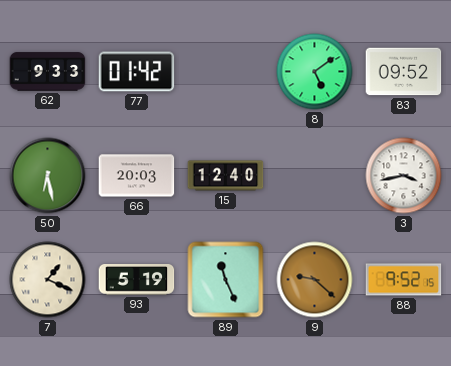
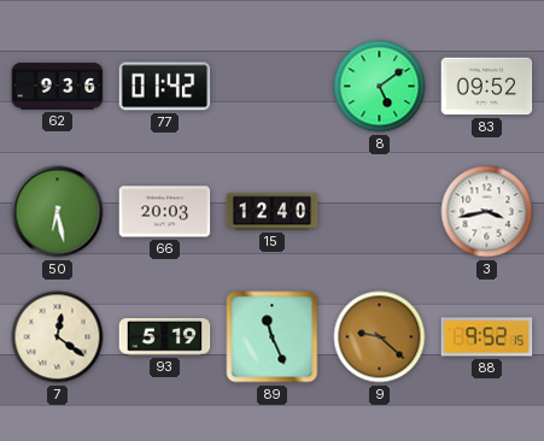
62: 9:33 -> 9:36 (58, 87)
7: 1:19 -> 12:21 (58, 337)
